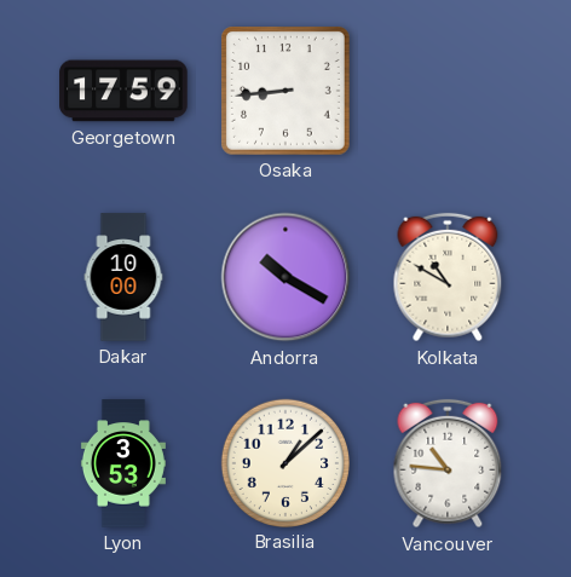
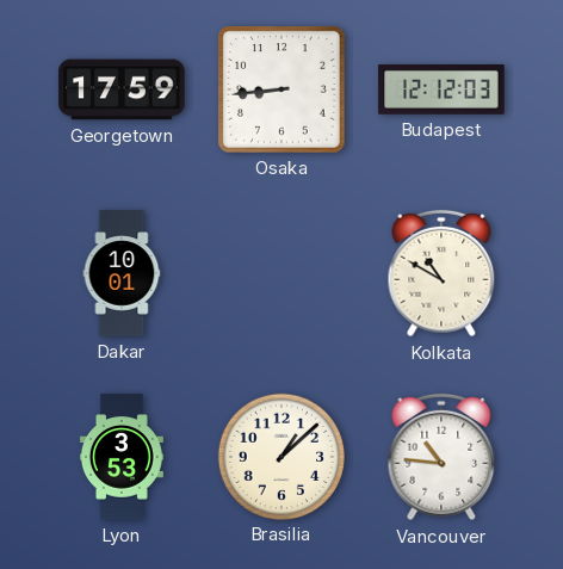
Budapest: none -> 12:12 (441, 89)
Dakar: 10:00 -> 10:01 (122, 273)
Andorra: 10:20 -> none (285, 277)
